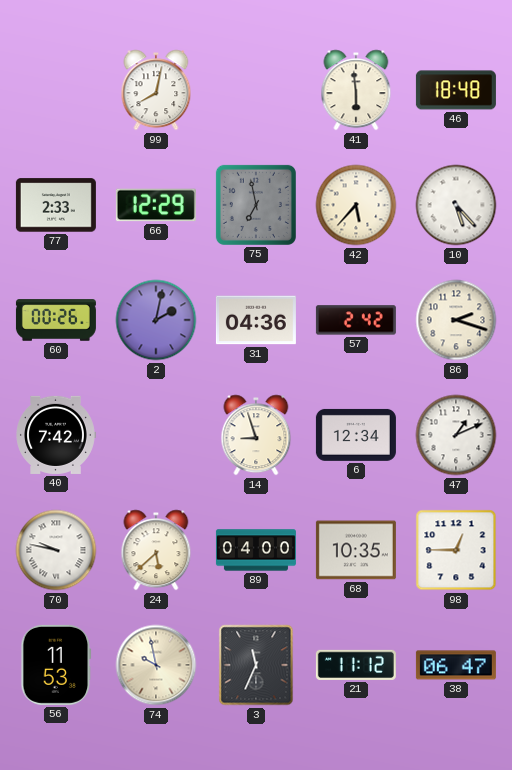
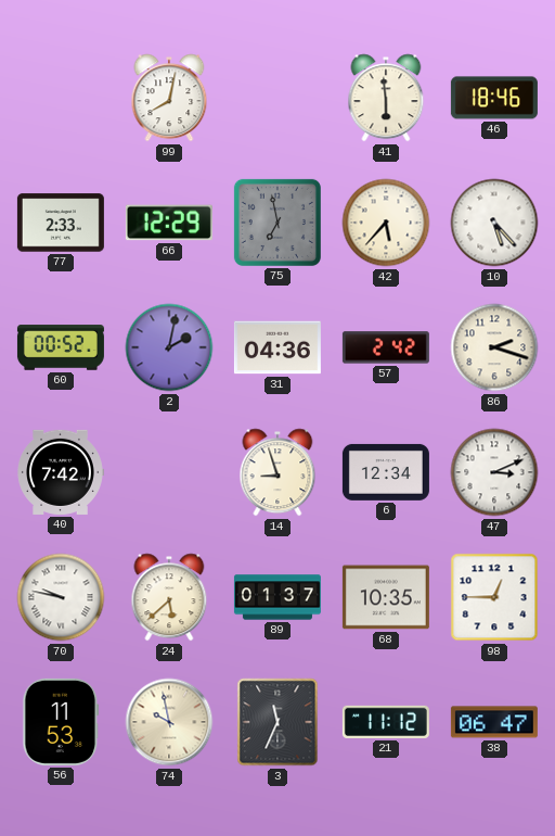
46: 18:48 -> 18:46 (494, 98)
60: 00:26 -> 00:52 (61, 347)
47: 1:11 -> 3:11 (494, 472)
89: 04:00 -> 01:37 (277, 597)
